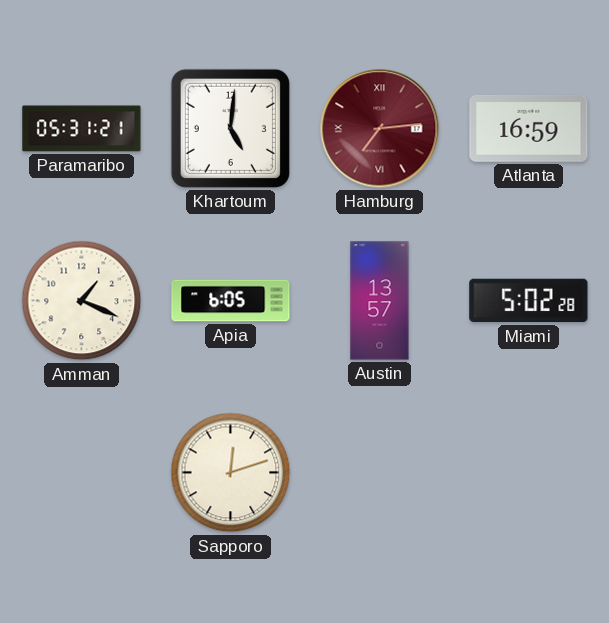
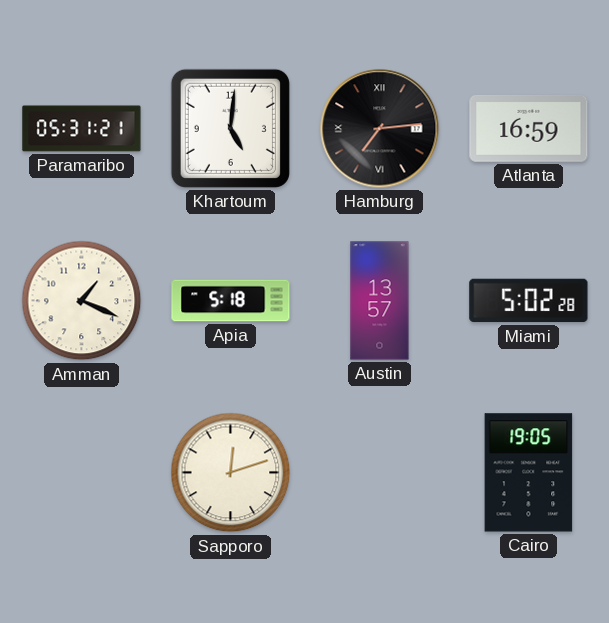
Hamburg dial: burgundy -> black (380, 129)
Apia: 6:05 -> 5:18 (231, 301)
Cairo: none -> 19:05 (529, 473)
